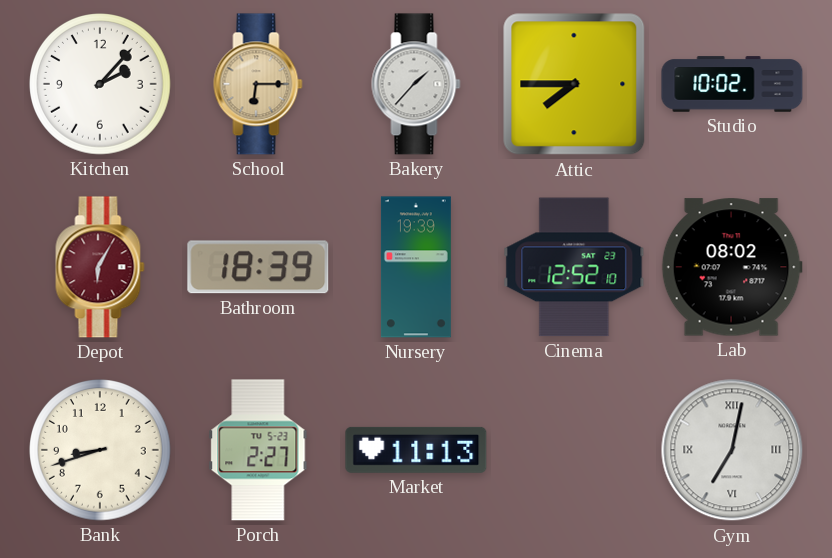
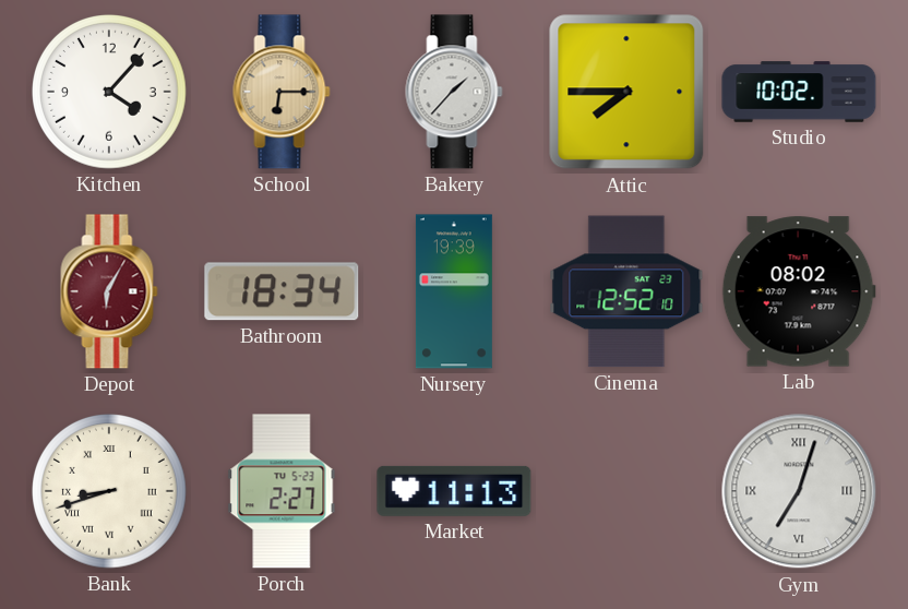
Kitchen: 2:07 -> 4:07 (110, 93)
Bathroom: 18:39 -> 18:34 (282, 291)
Bank numerals: Arabic -> Roman (110, 492)
Gym: 7:02 -> 7:03 (799, 491)
